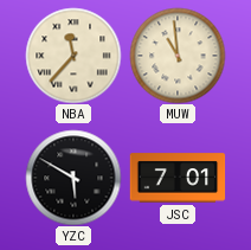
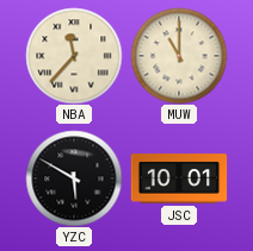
MUW: 10:59 -> 11:00 (179, 56)
JSC: 7:01 -> 10:01 (179, 178)
